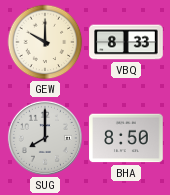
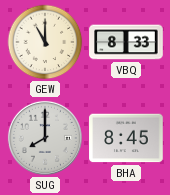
GEW: 10:00 -> 11:00 (45, 42)
BHA: 8:50 -> 8:45 (126, 138)
